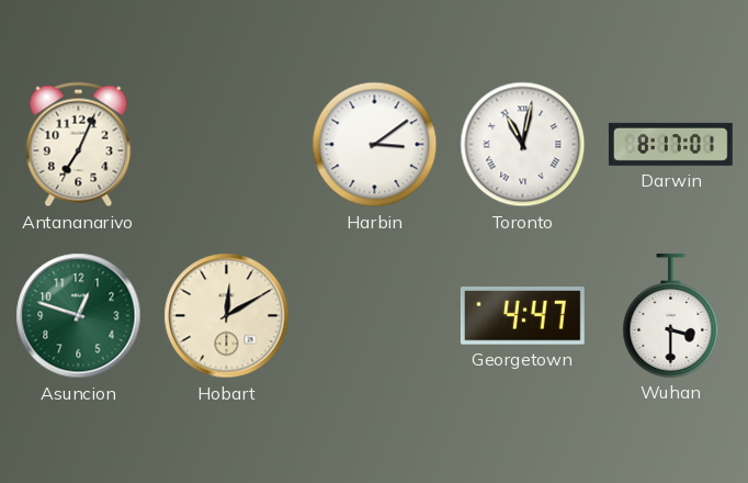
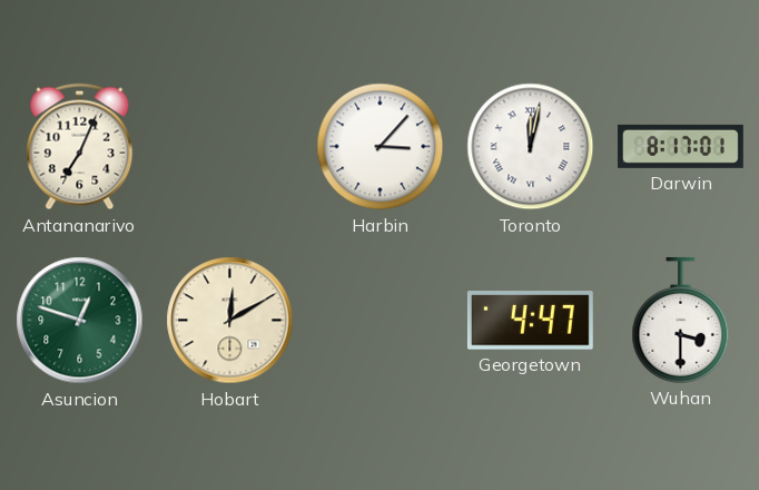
Harbin: 3:09 -> 3:07 (381, 147)
Toronto: 11:02 -> 12:02 (531, 147)
